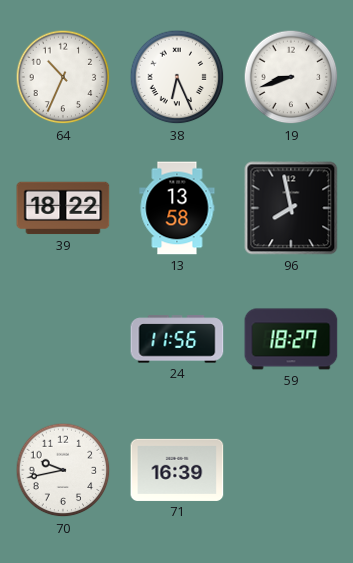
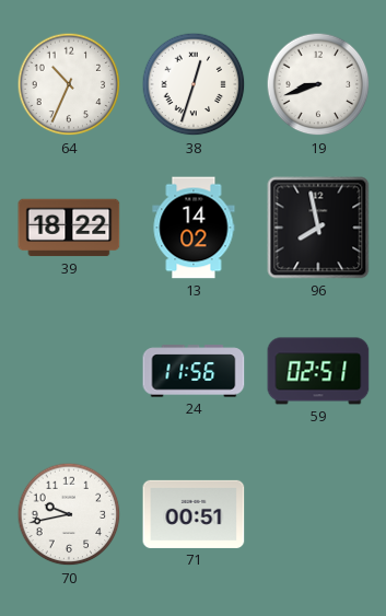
38: 6:26 -> 12:33 (194, 84)
13: 13:58 -> 14:02 (194, 228)
59: 18:27 -> 02:51 (318, 371)
71: 16:39 -> 00:51 (194, 514)
